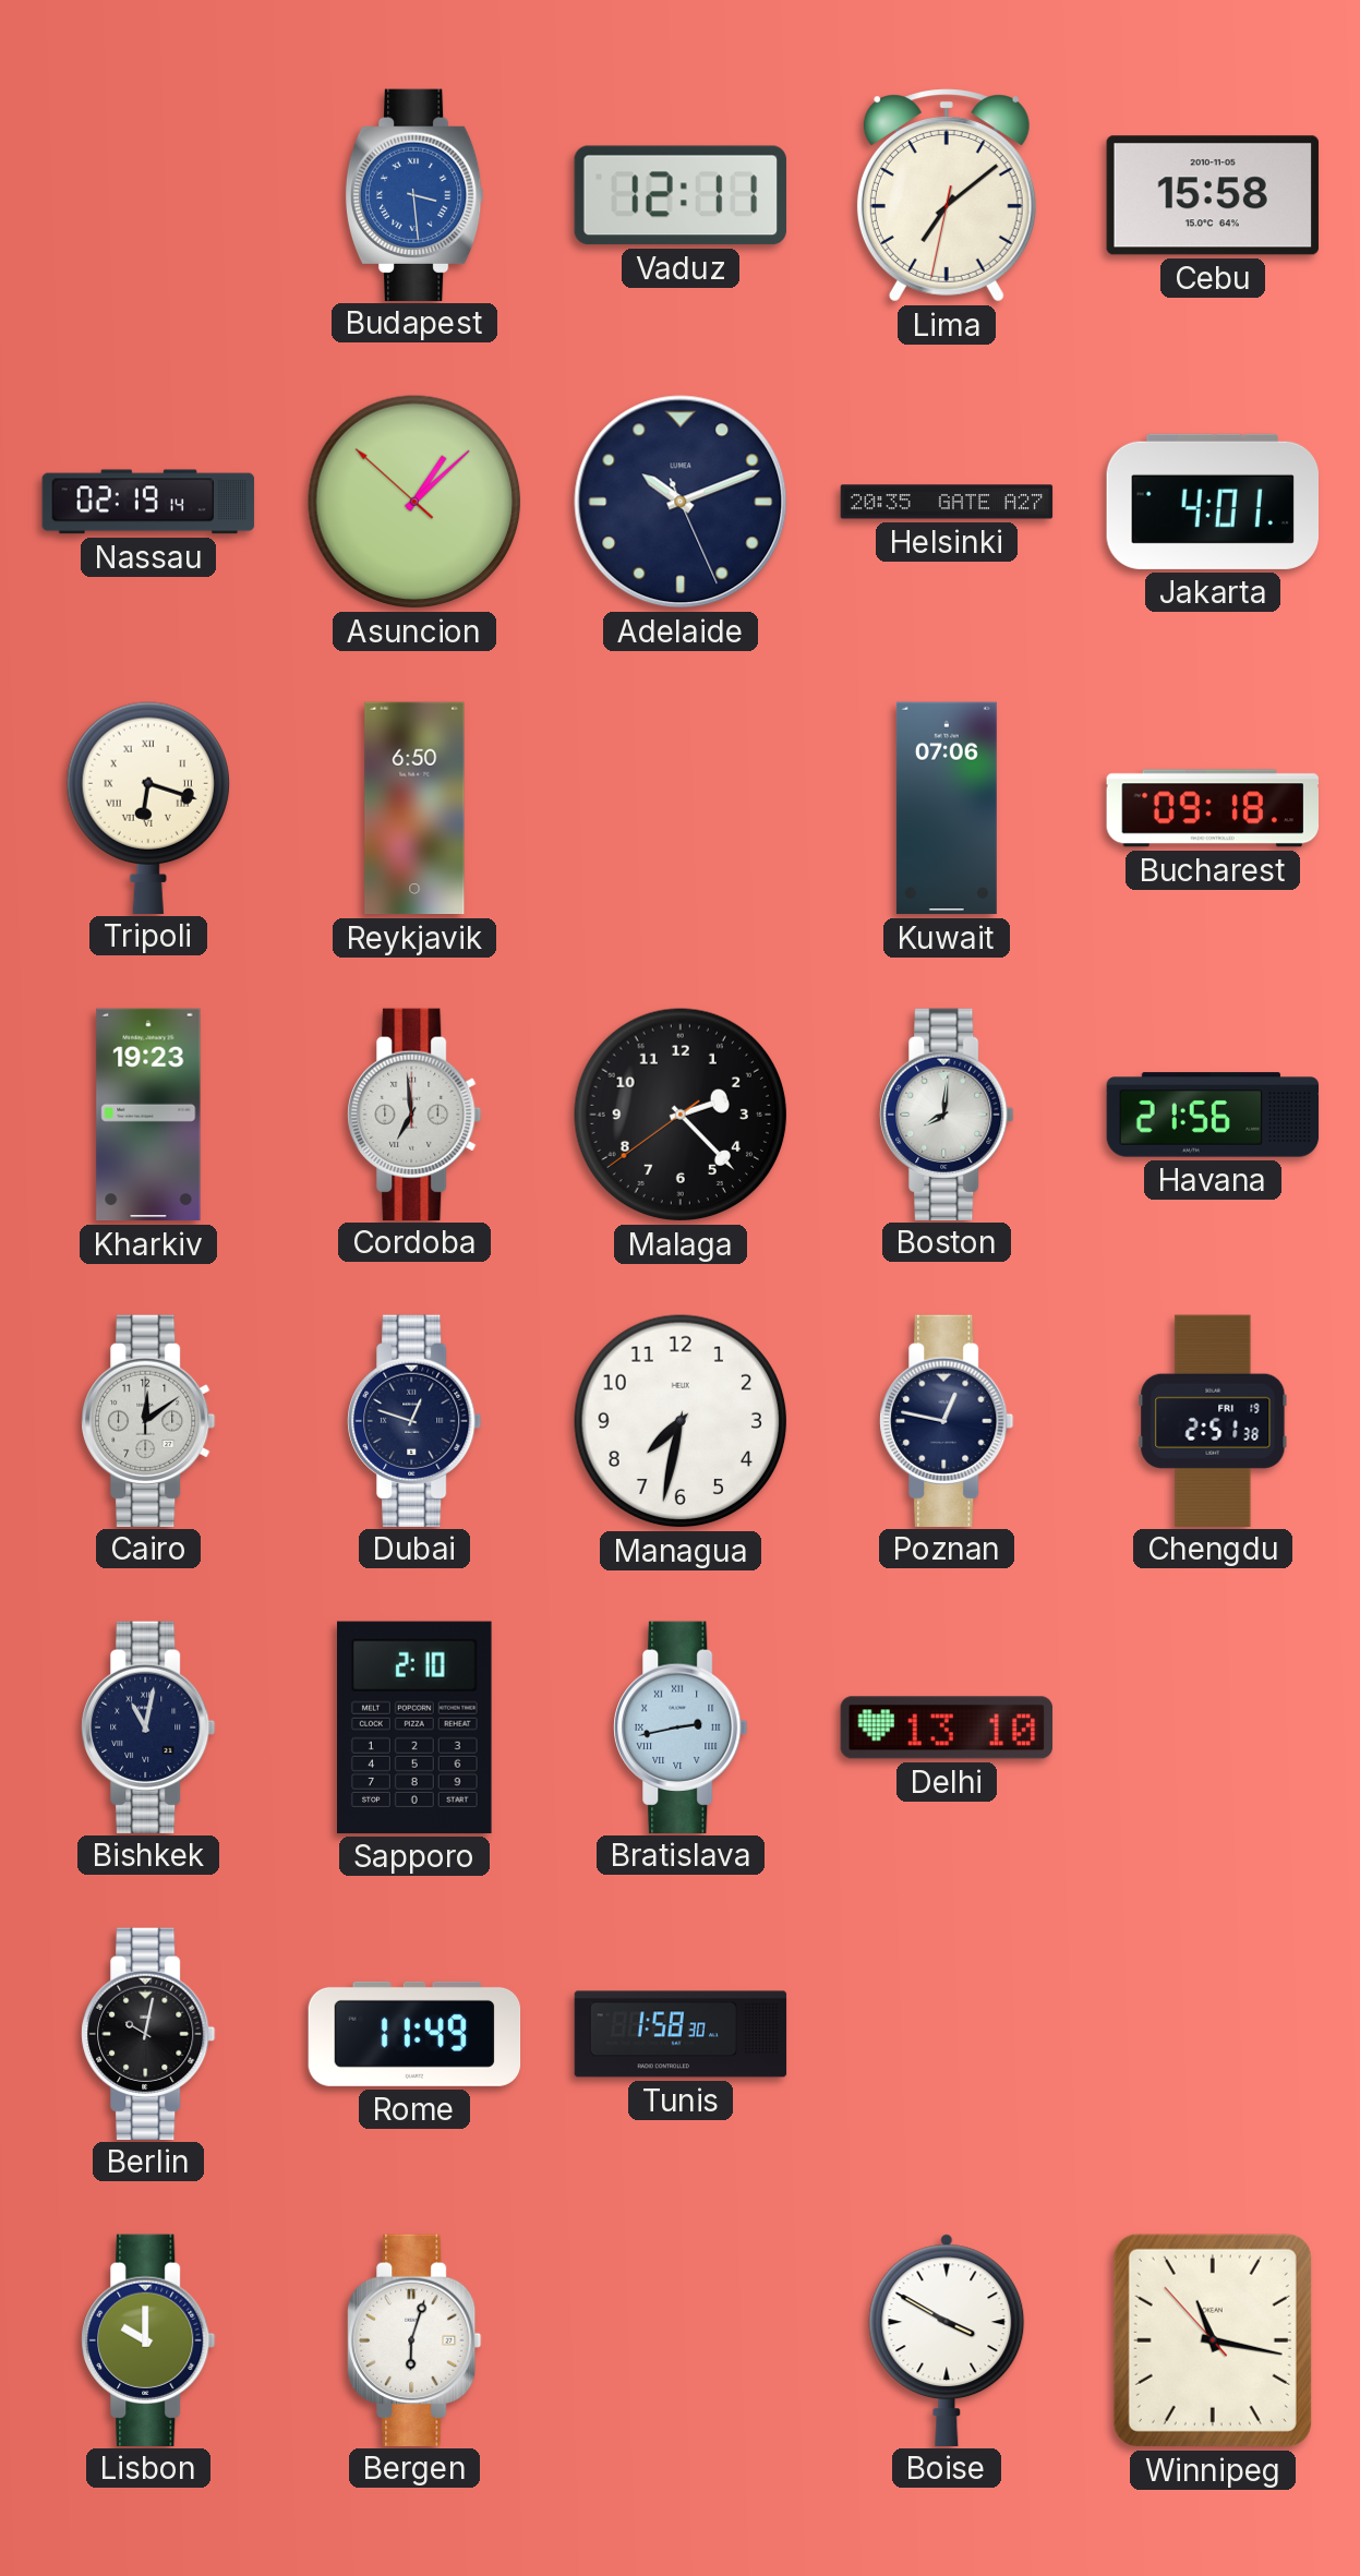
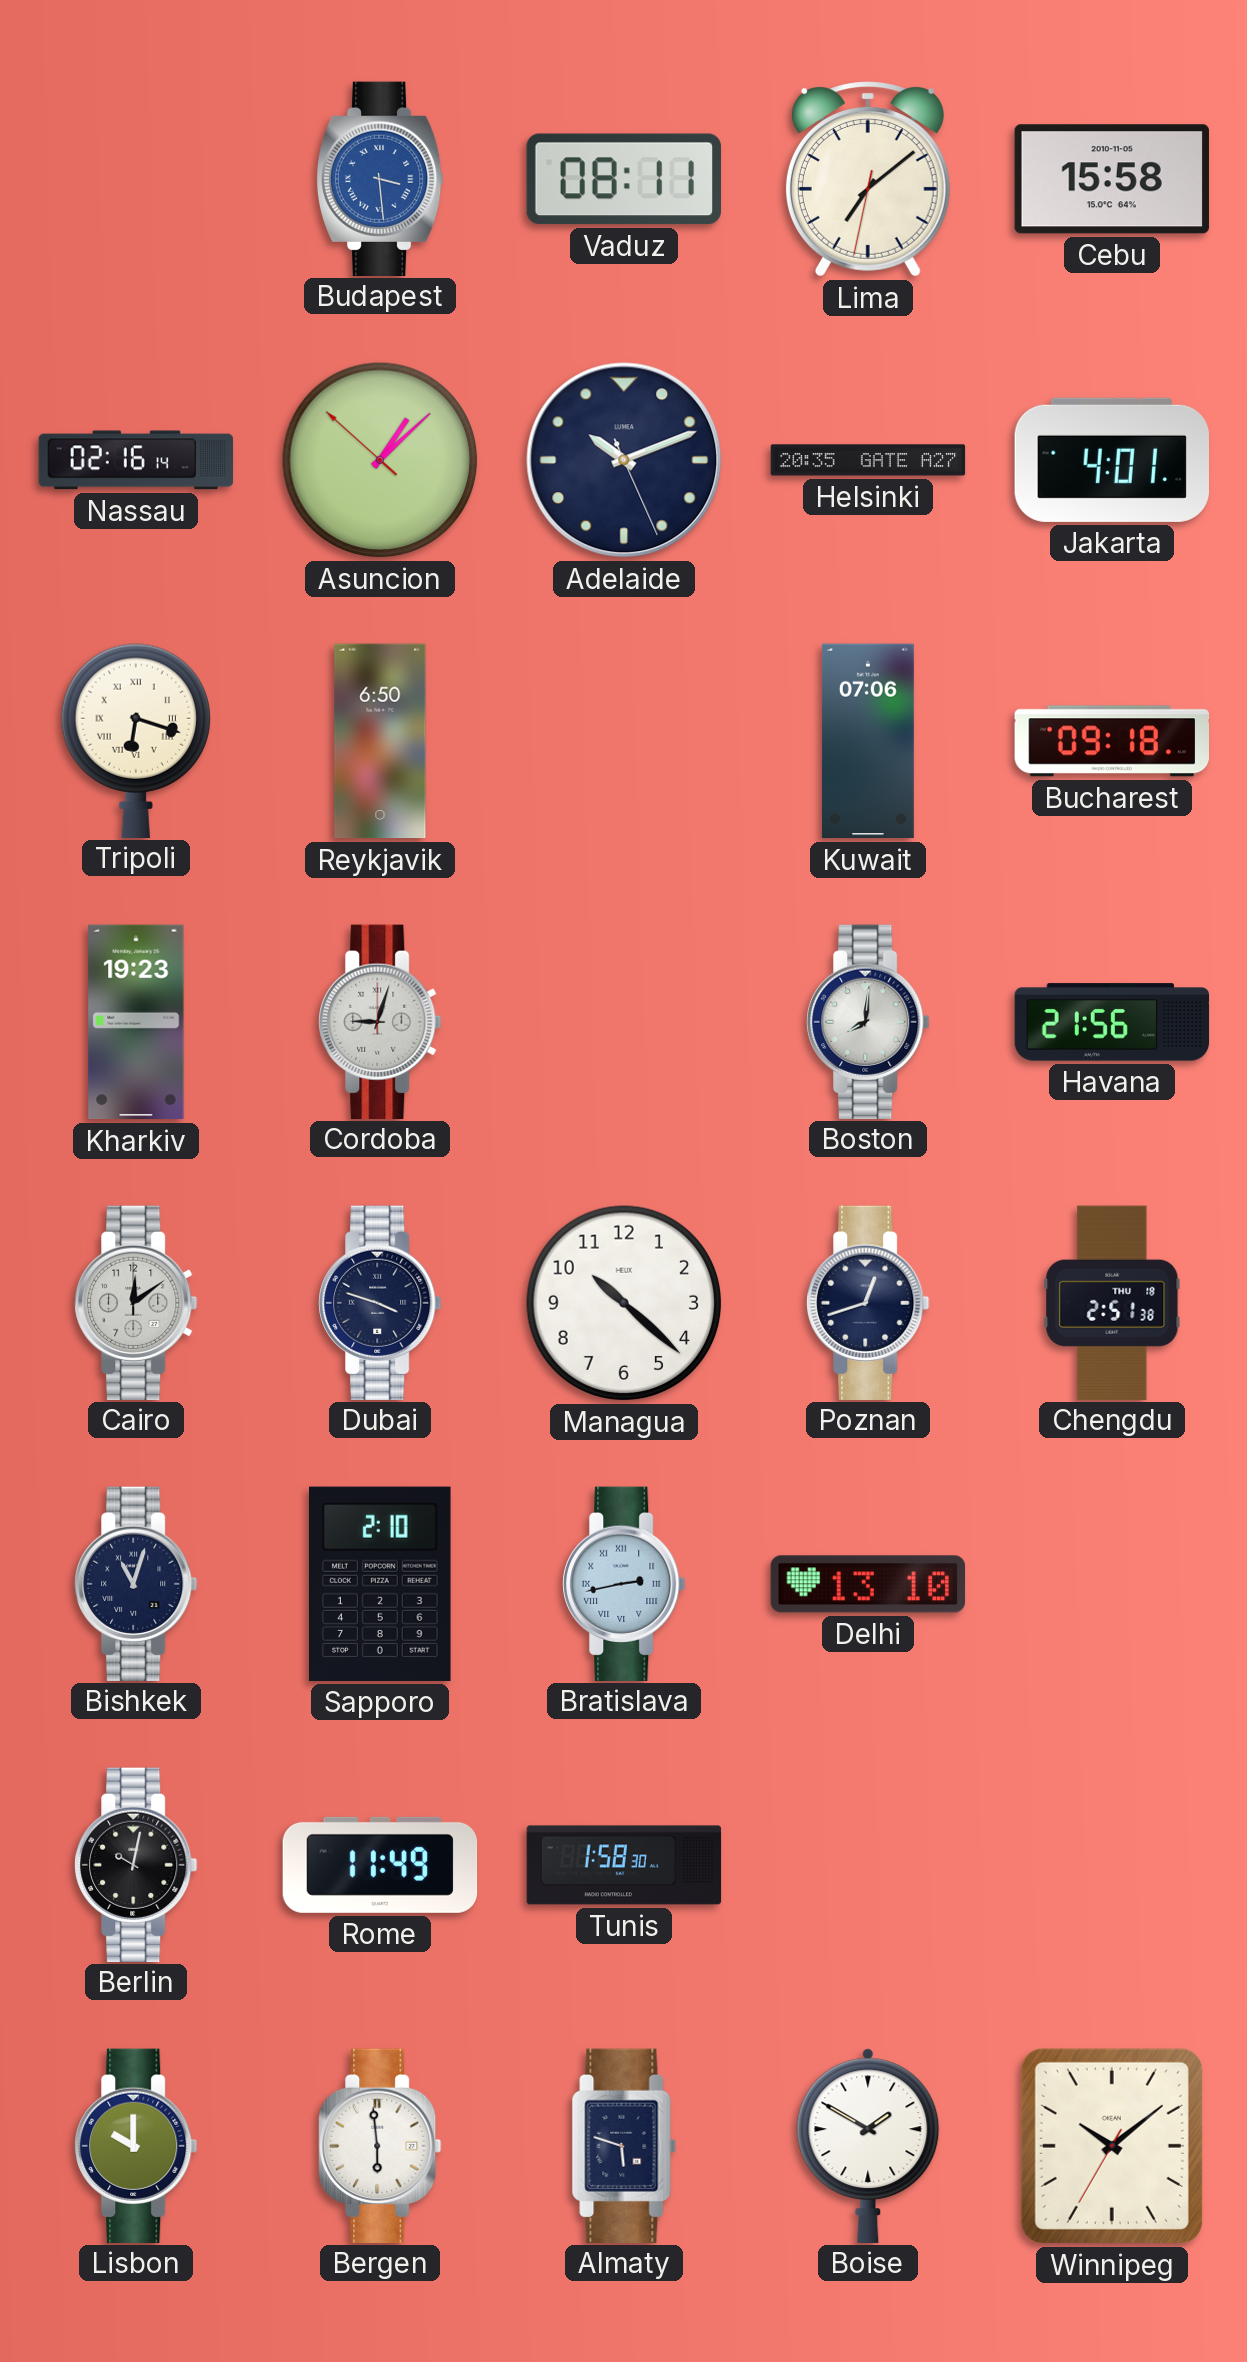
Vaduz: 12:11 -> 08:11 (624, 179)
Nassau: 02:19 -> 02:16 (136, 460)
Cordoba: 6:59 -> 9:03 (380, 1021)
Malaga: 2:22 -> none (681, 1115)
Dubai: 12:48 -> 3:48 (380, 1302)
Managua: 7:32 -> 10:22 (624, 1303)
Poznan: 12:47 -> 12:42 (868, 1302)
Chengdu date: FRI 19 -> THU 18 (1112, 1302)
Bishkek: 11:02 -> 11:03 (136, 1583)
Bergen: 6:03 -> 5:59 (380, 2145)
Almaty: none -> 5:48 (624, 2145)
Boise: 3:50 -> 1:50 (868, 2145)
Winnipeg: 11:16 -> 10:08 (1112, 2146)
